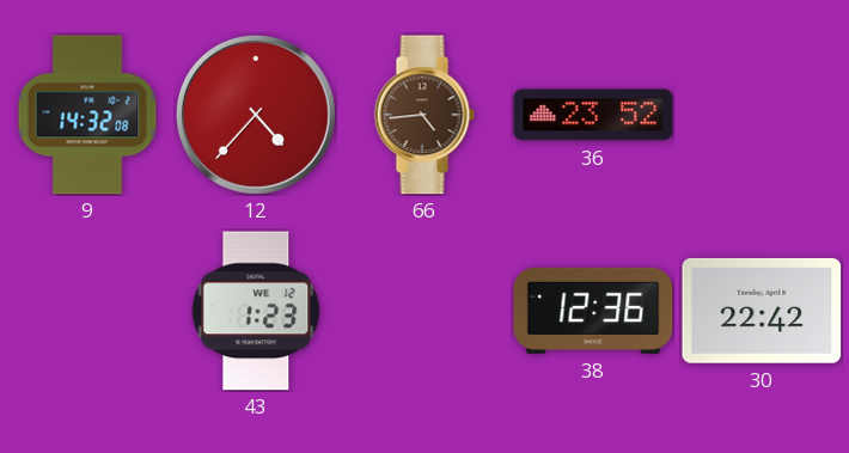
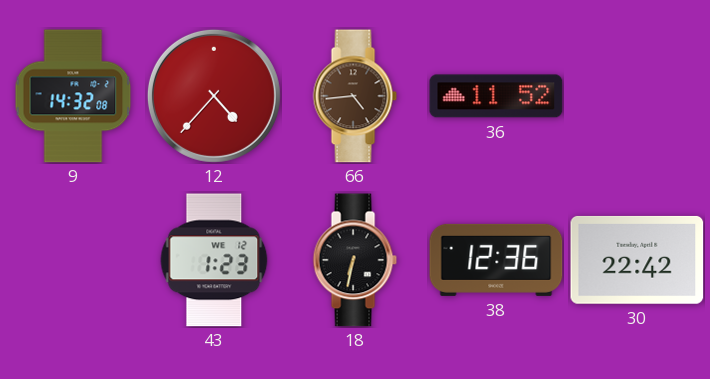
36: 23:52 -> 11:52 (496, 96)
18: none -> 6:32 (355, 260)
